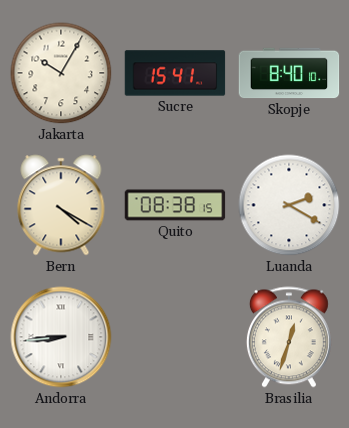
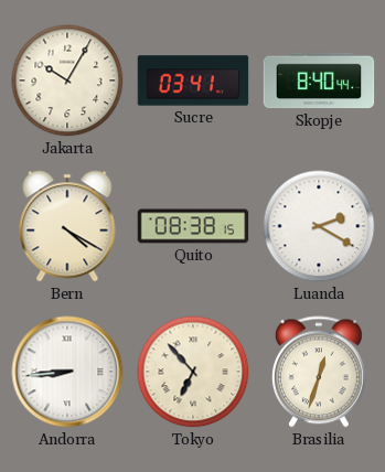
Sucre: 15:41 -> 03:41 (193, 81)
Skopje: 8:40:10 -> 8:40:44 (319, 81)
Tokyo: none -> 6:53 (193, 372)
